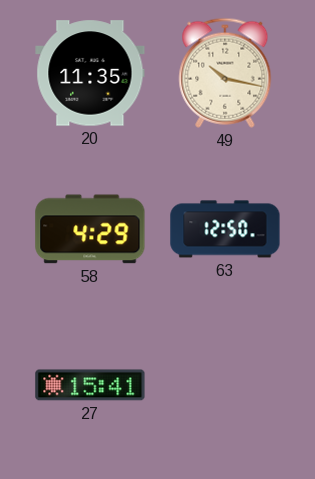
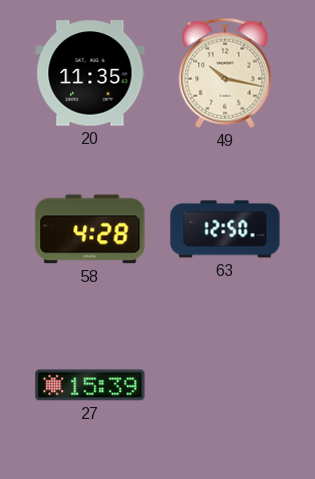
58: 4:29 -> 4:28 (90, 229)
27: 15:41 -> 15:39 (90, 385)
